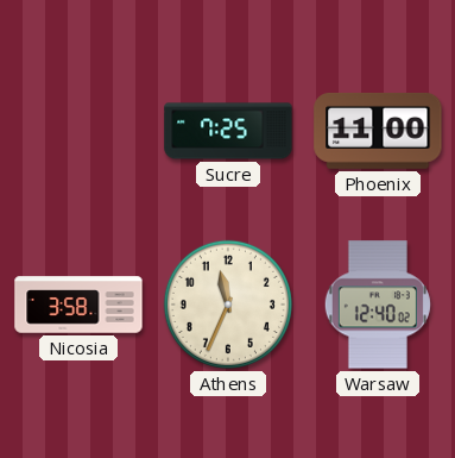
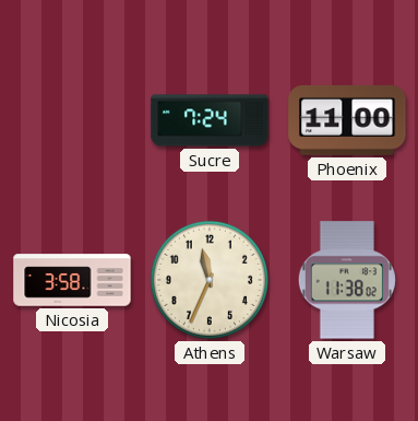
Sucre: 7:25 -> 7:24 (210, 120)
Warsaw: 12:40 -> 11:38 (347, 280)
